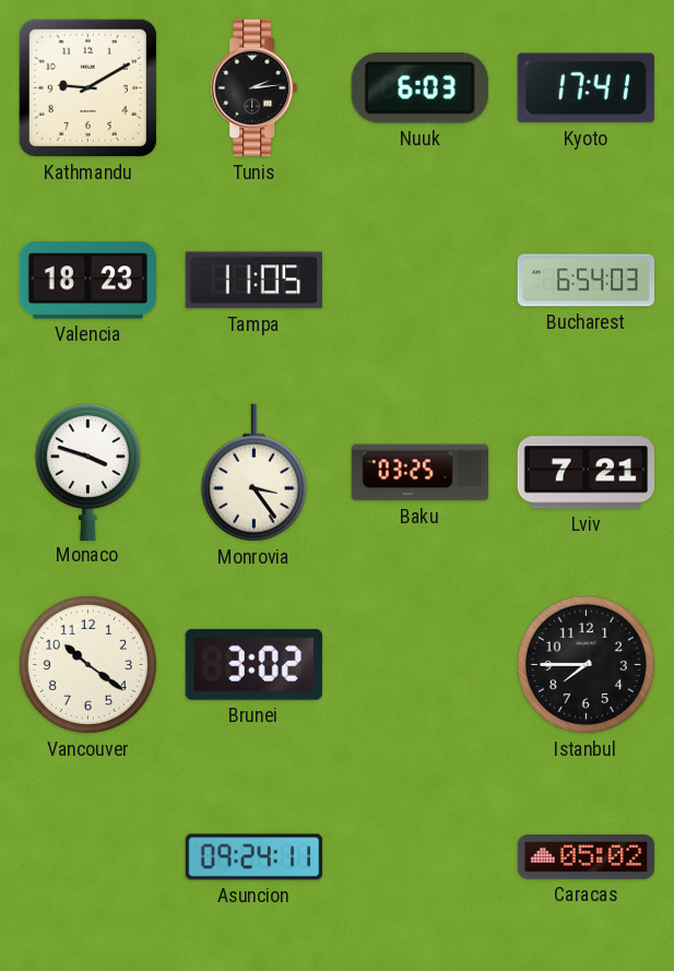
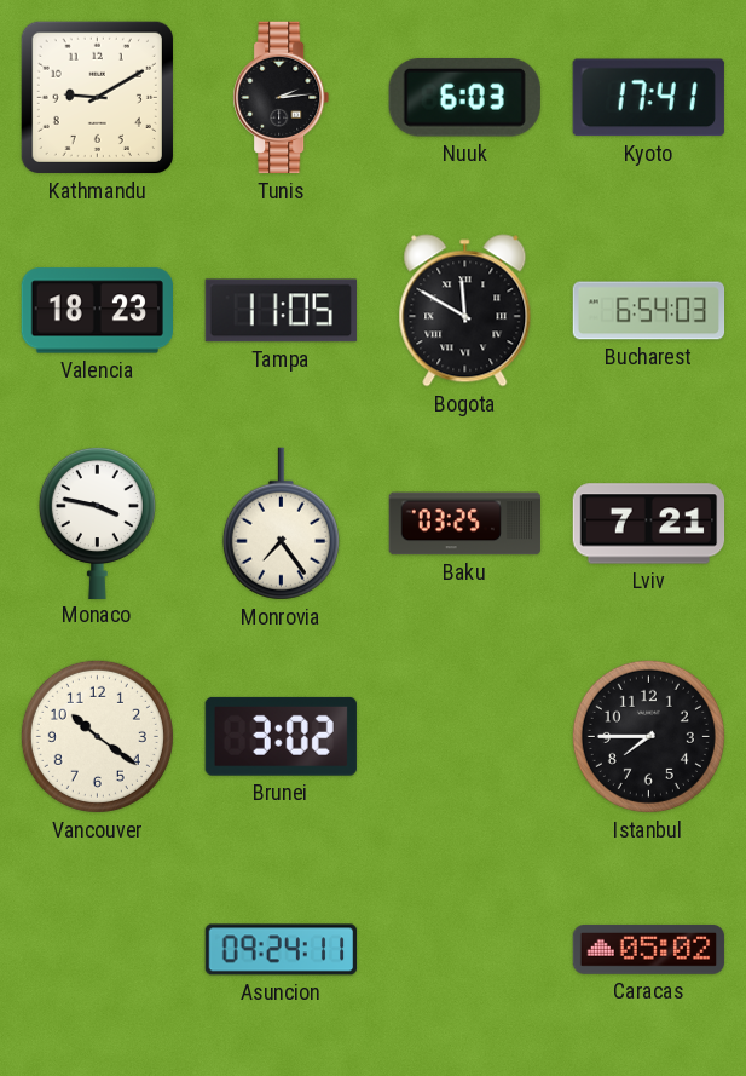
Bogota: none -> 11:50 (465, 311)
Monaco: 3:48 -> 3:47 (97, 522)
Monrovia: 3:24 -> 7:24 (281, 524)
